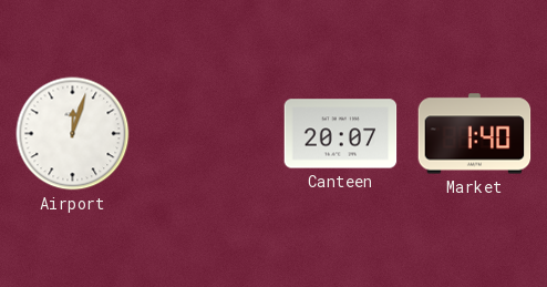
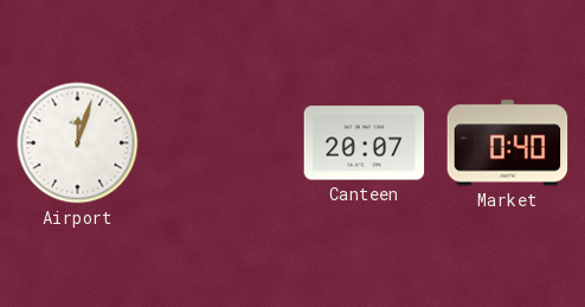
Market: 1:40 -> 0:40 (508, 143)
